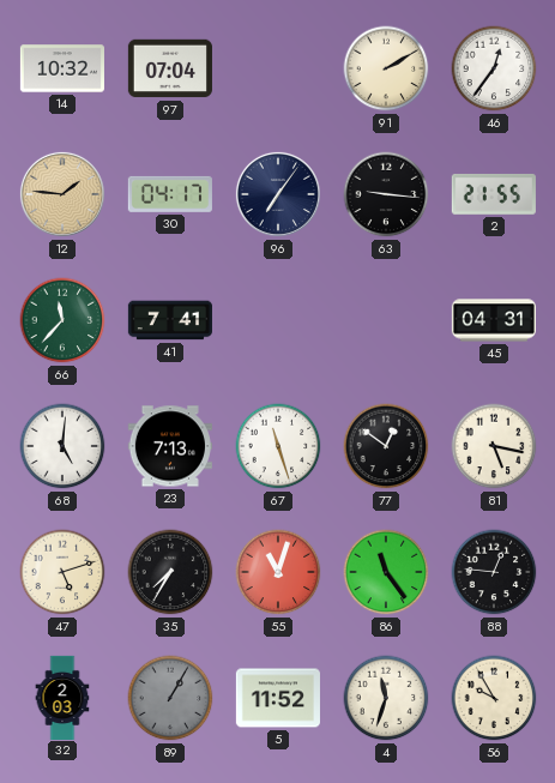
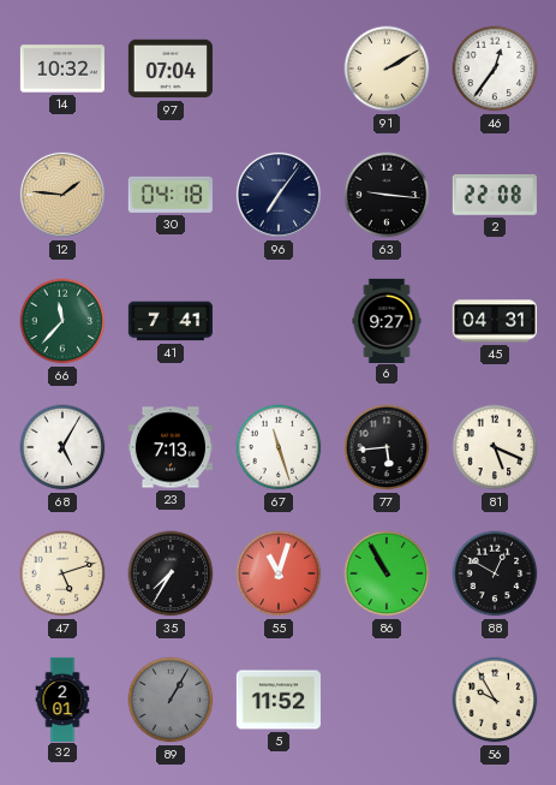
30: 04:17 -> 04:18 (171, 195)
2: 21:55 -> 22:08 (495, 195)
6: none -> 9:27 (387, 320)
68: 5:01 -> 5:05 (62, 447)
77: 12:51 -> 5:44 (387, 447)
81: 5:17 -> 5:19 (495, 447)
86: 11:24 -> 10:55 (387, 573)
88: 12:46 -> 12:50 (495, 573)
32: 2:03 -> 2:01 (62, 698)
4: 11:33 -> none (386, 698)
